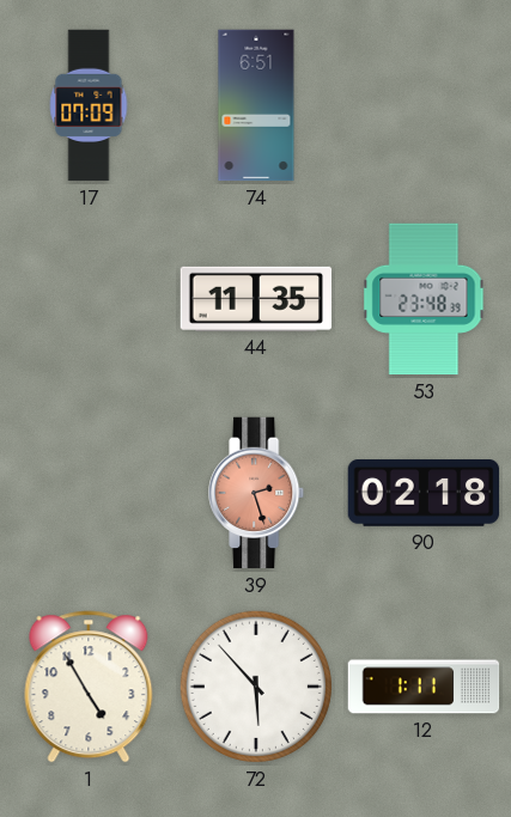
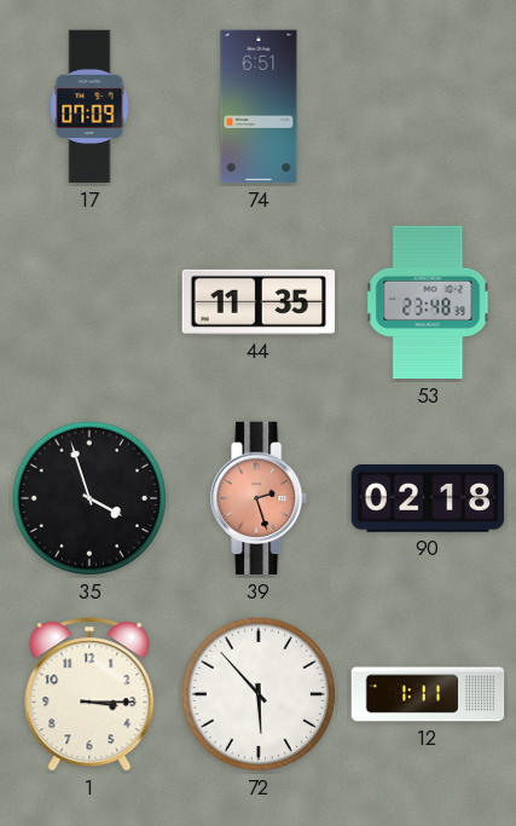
35: none -> 3:57 (89, 498)
1: 4:55 -> 3:15 (89, 694)
